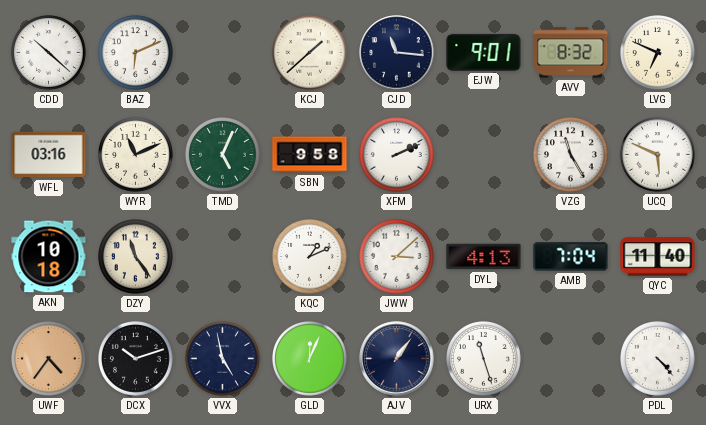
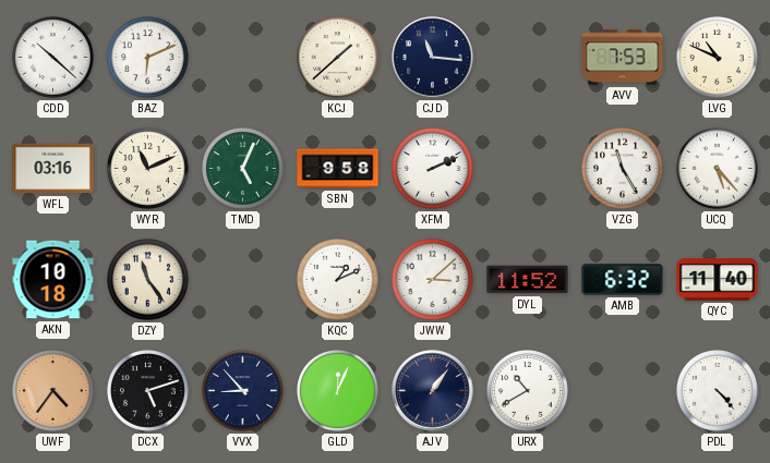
EJW: 9:01 -> none (484, 52)
AVV: 8:32 -> 7:53 (623, 58)
LVG: 6:49 -> 10:49 (718, 58)
UCQ: 5:49 -> 5:23 (718, 169)
DYL: 4:13 -> 11:52 (528, 280)
AMB: 7:04 -> 6:32 (623, 280)
DCX: 10:12 -> 5:12 (148, 391)
VVX: 4:58 -> 8:53 (243, 391)
URX: 11:27 -> 10:40 (528, 391)
